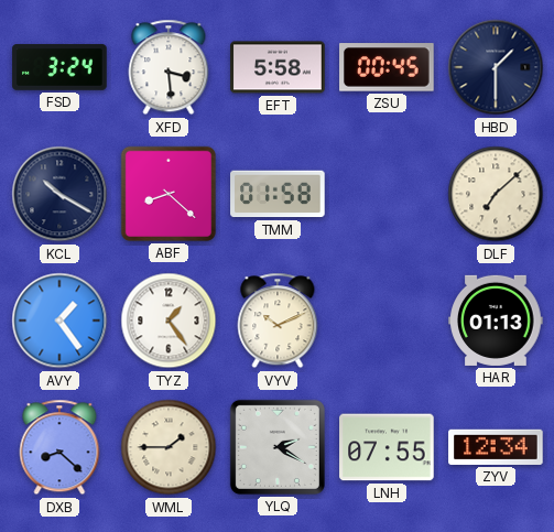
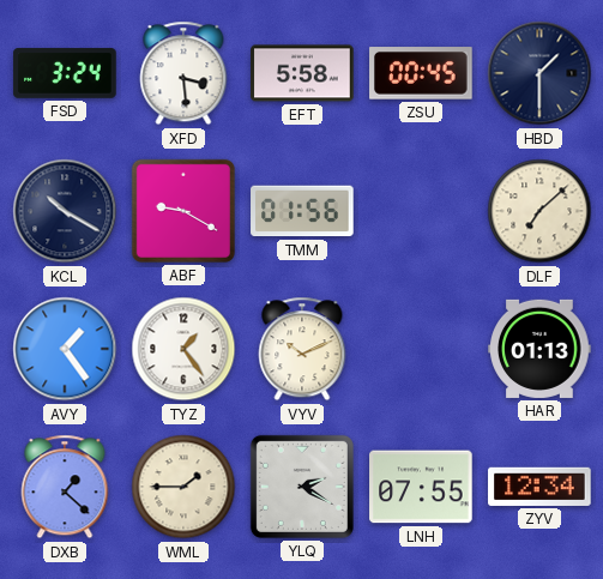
ABF: 8:22 -> 9:20 (183, 211)
TMM: 01:58 -> 01:56 (302, 211)
DXB: 8:22 -> 1:22 (65, 487)
